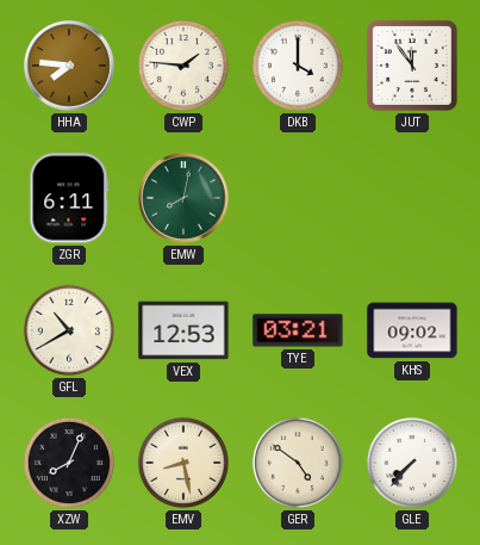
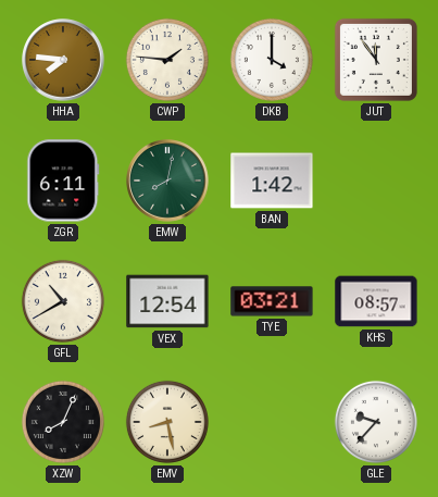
BAN: none -> 1:42 (272, 181)
VEX: 12:53 -> 12:54 (167, 301)
KHS: 09:02 -> 08:57 (376, 301)
GER: 4:51 -> none (298, 463)
GLE: 7:37 -> 9:37 (376, 422)
